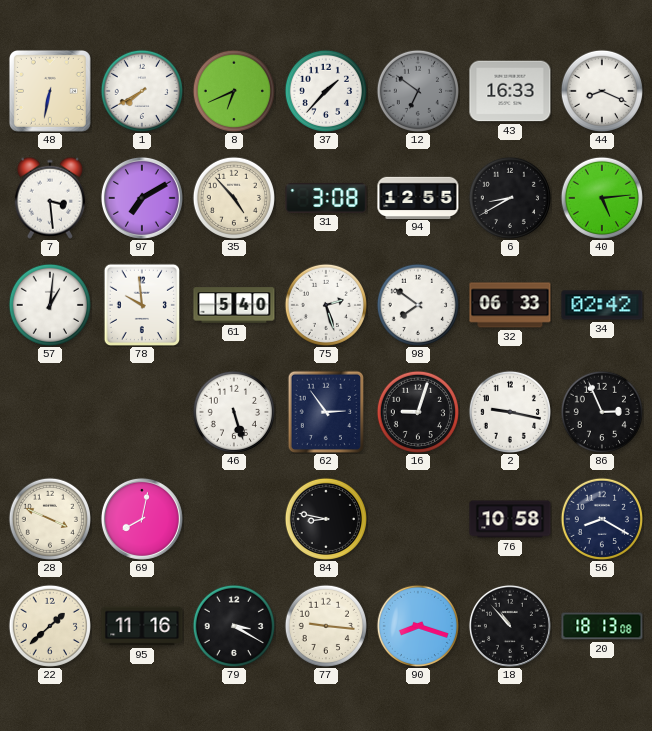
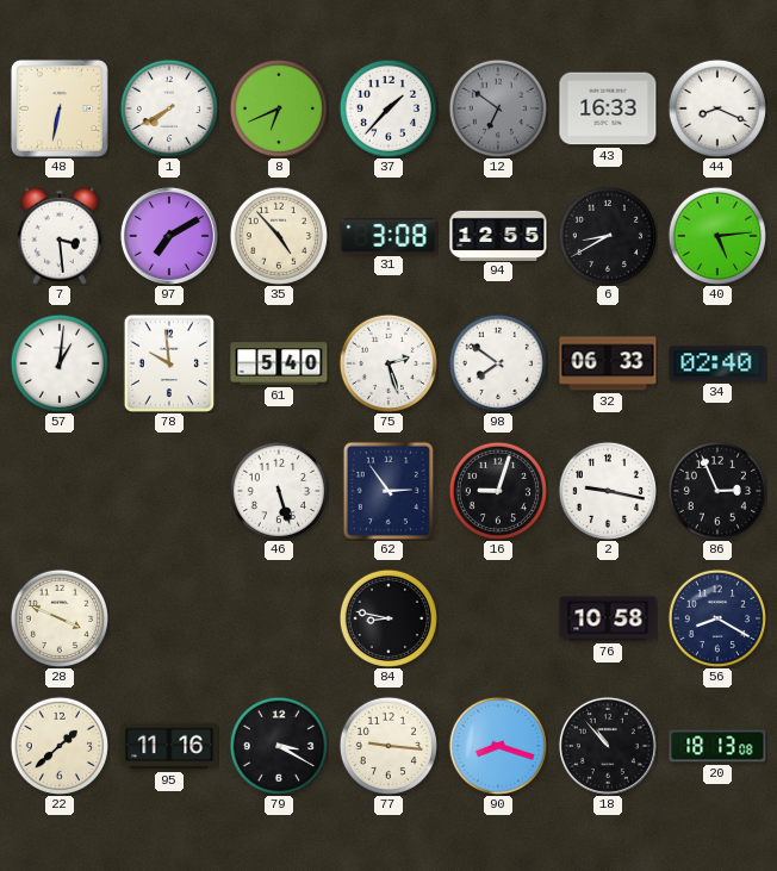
34: 02:42 -> 02:40 (717, 363)
69: 8:02 -> none (142, 519)
